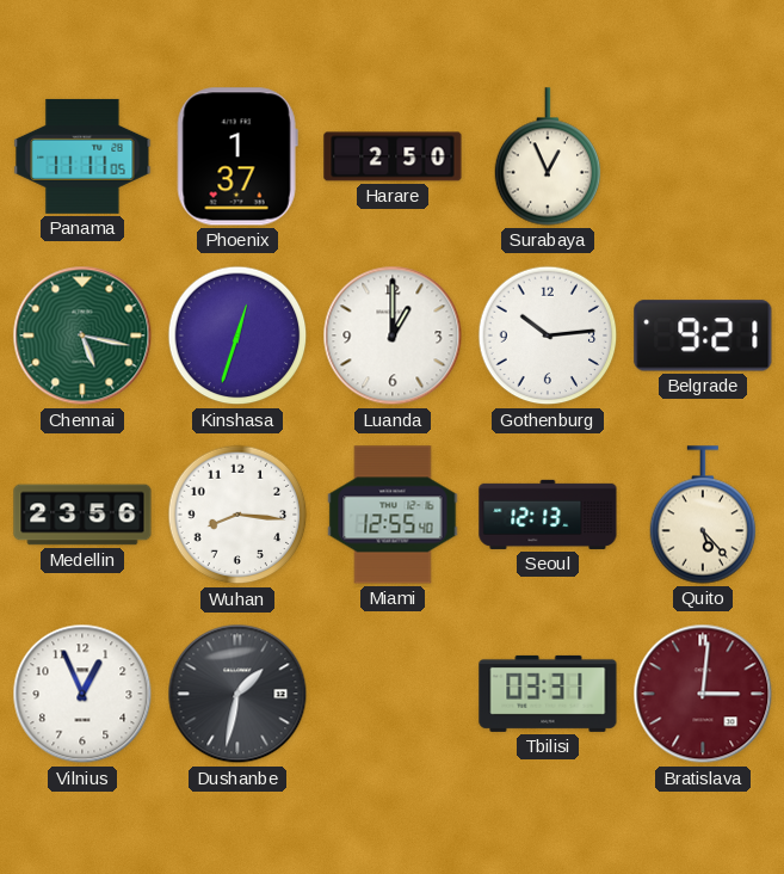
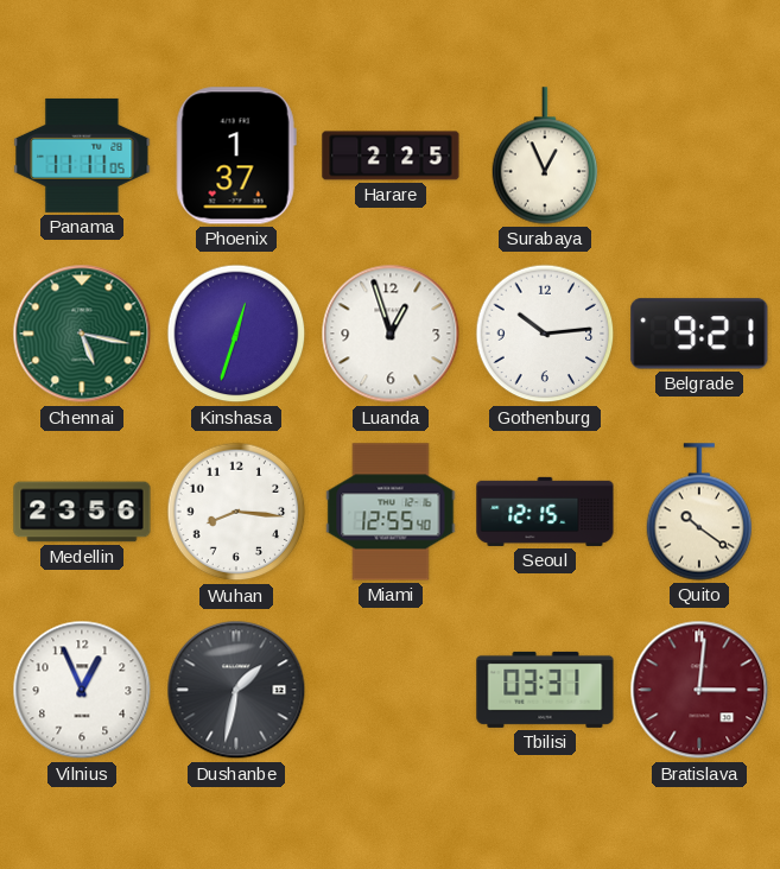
Harare: 2:50 -> 2:25 (391, 156)
Luanda: 1:00 -> 12:57 (391, 334)
Seoul: 12:13 -> 12:15 (545, 512)
Quito: 5:23 -> 10:21 (699, 512)
